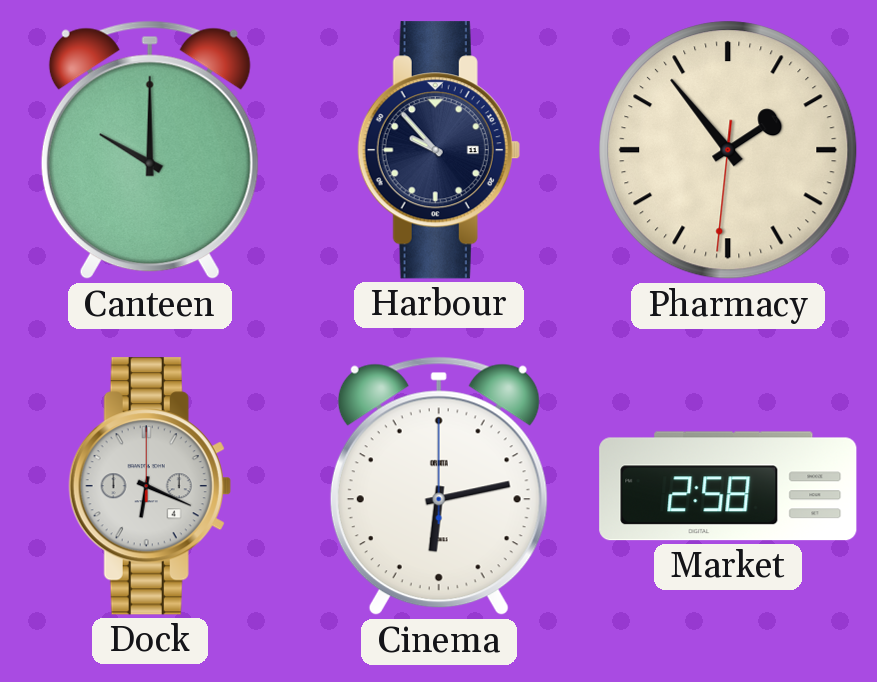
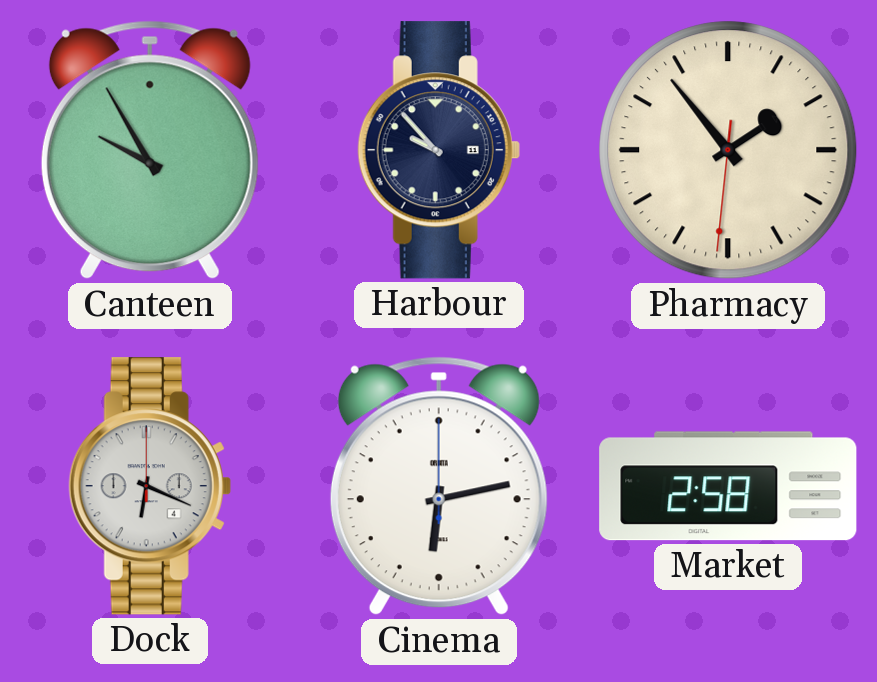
Canteen: 10:00 -> 9:55 (150, 150)
